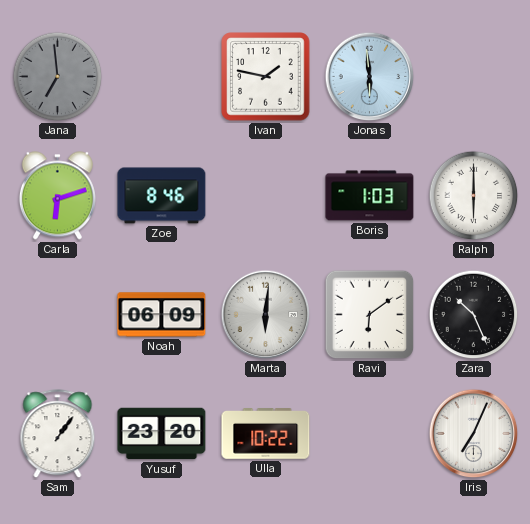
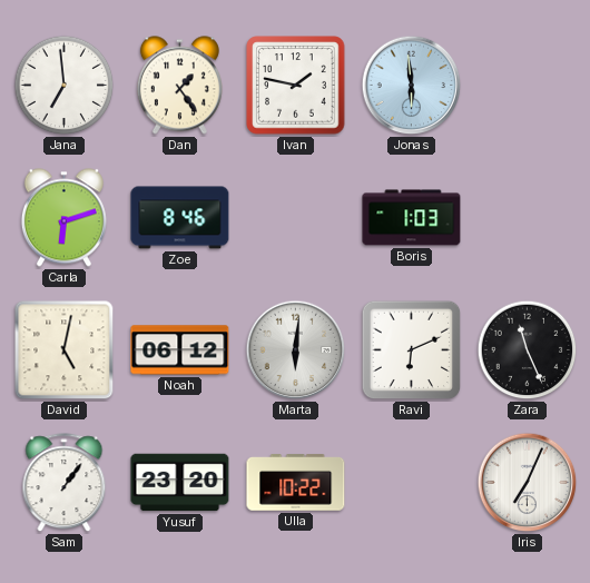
Jana dial: grey -> white (65, 86)
Dan: none -> 1:24 (179, 86)
Ralph: 6:00 -> none (474, 196)
David: none -> 5:02 (65, 350)
Noah: 06:09 -> 06:12 (180, 350)
Ravi: 6:09 -> 6:11 (412, 350)
Zara: 10:26 -> 11:26 (528, 350)
